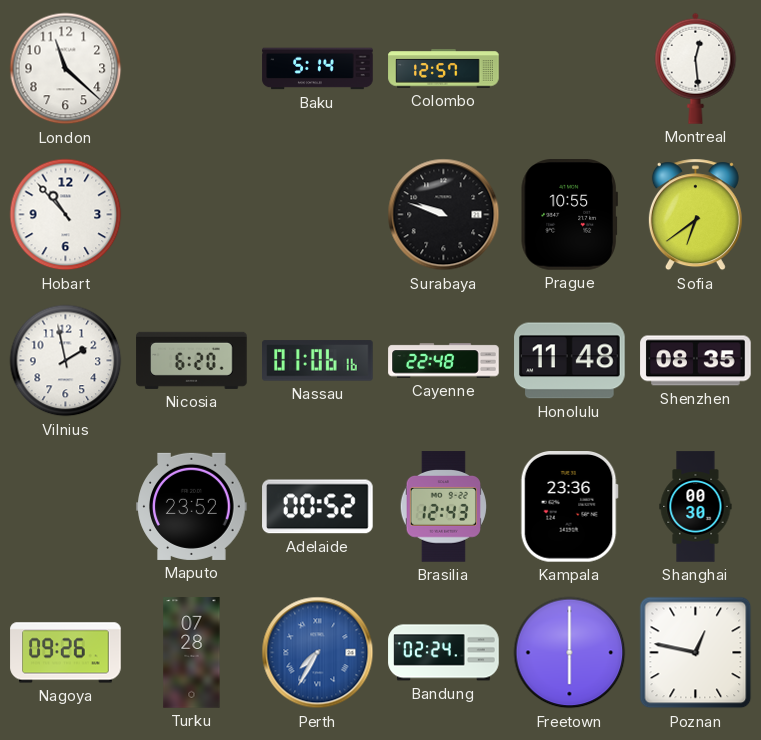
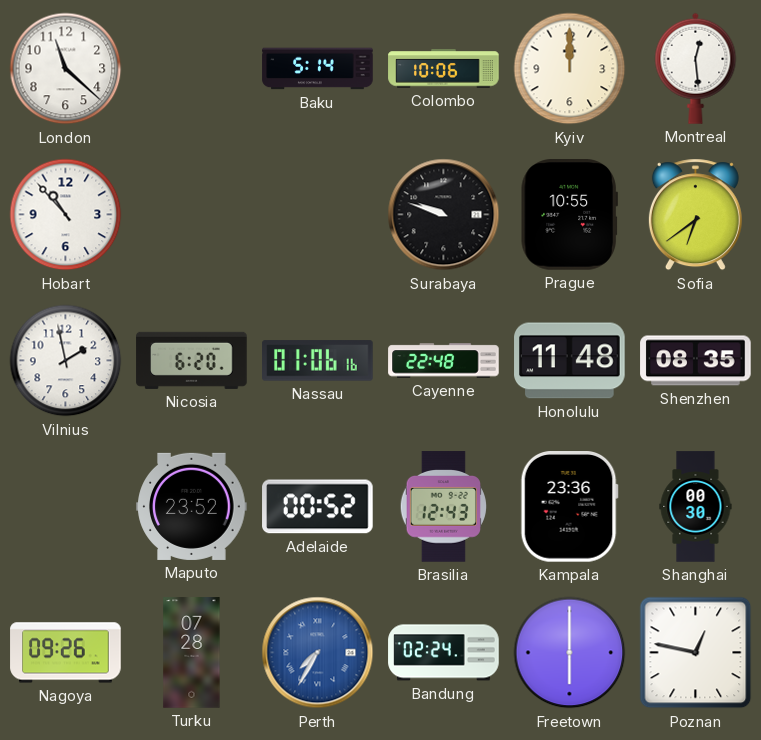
Colombo: 12:57 -> 10:06 (444, 69)
Kyiv: none -> 12:00 (570, 69)
